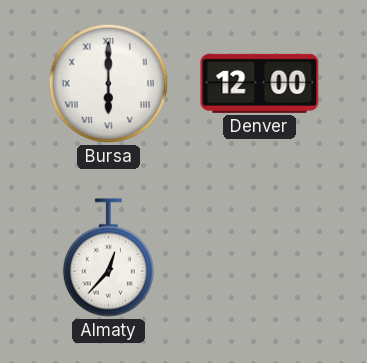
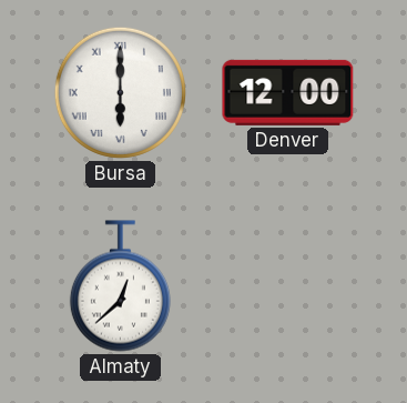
Almaty: 12:37 -> 12:38 (120, 286)
